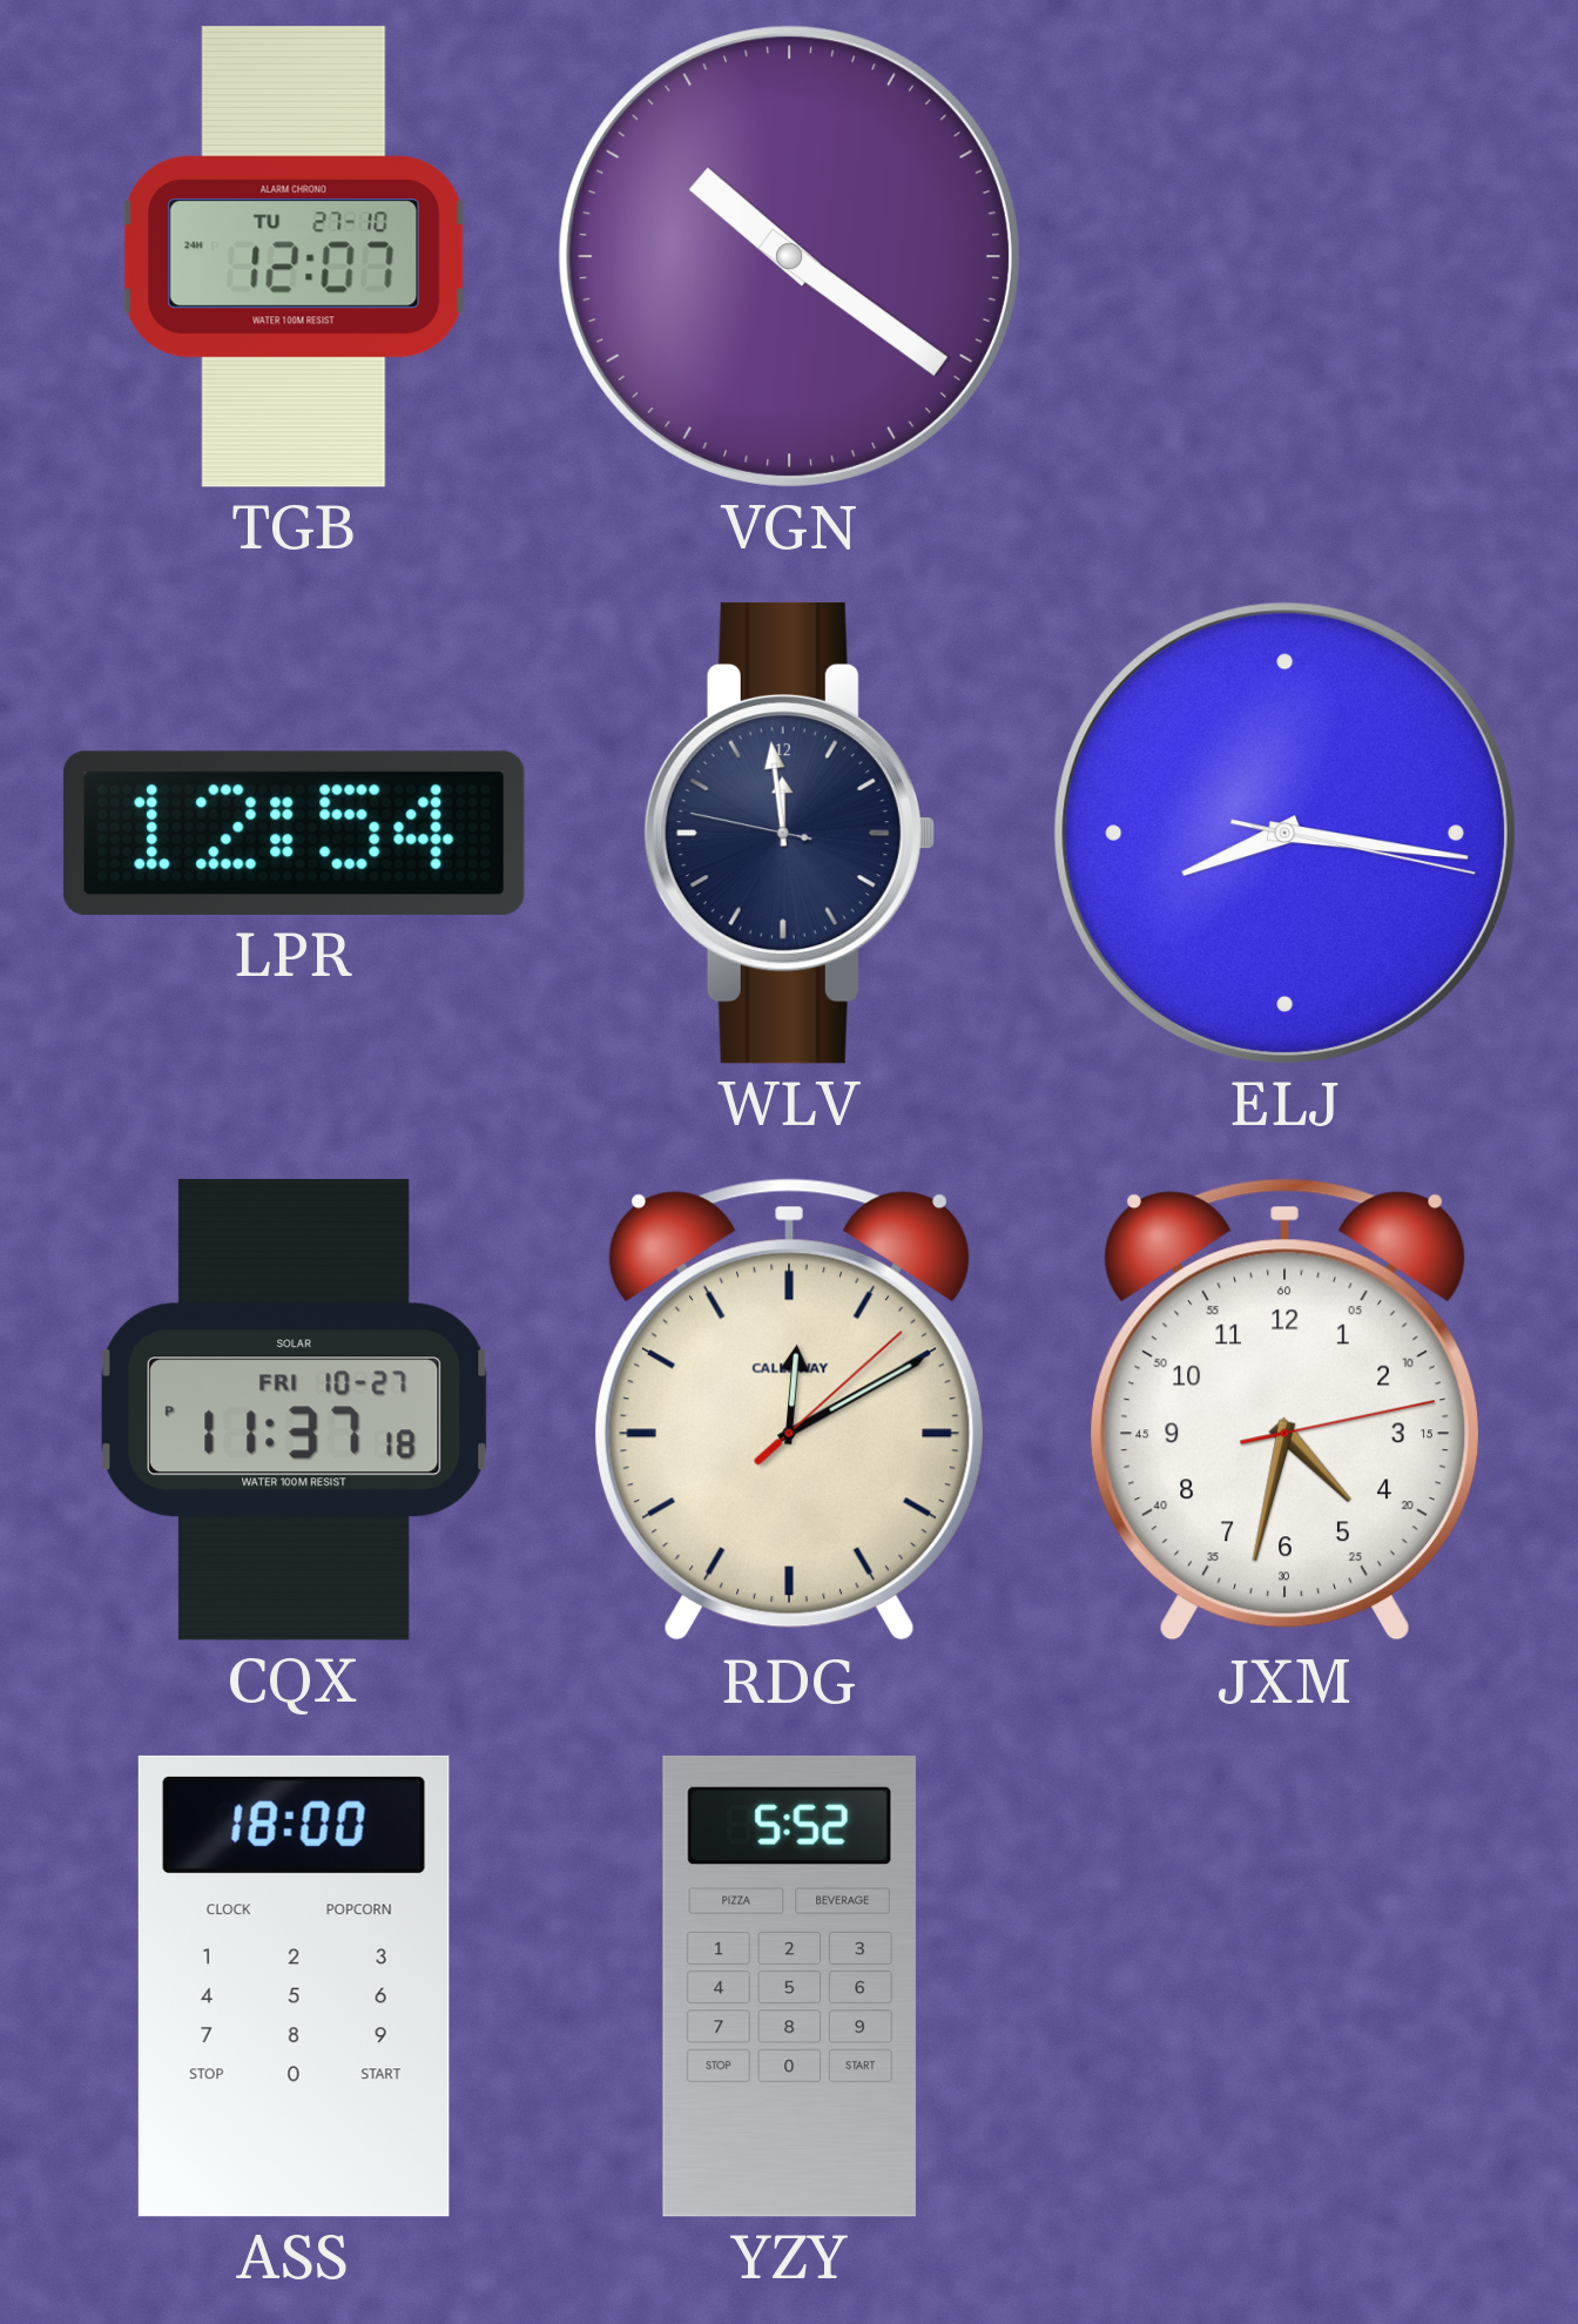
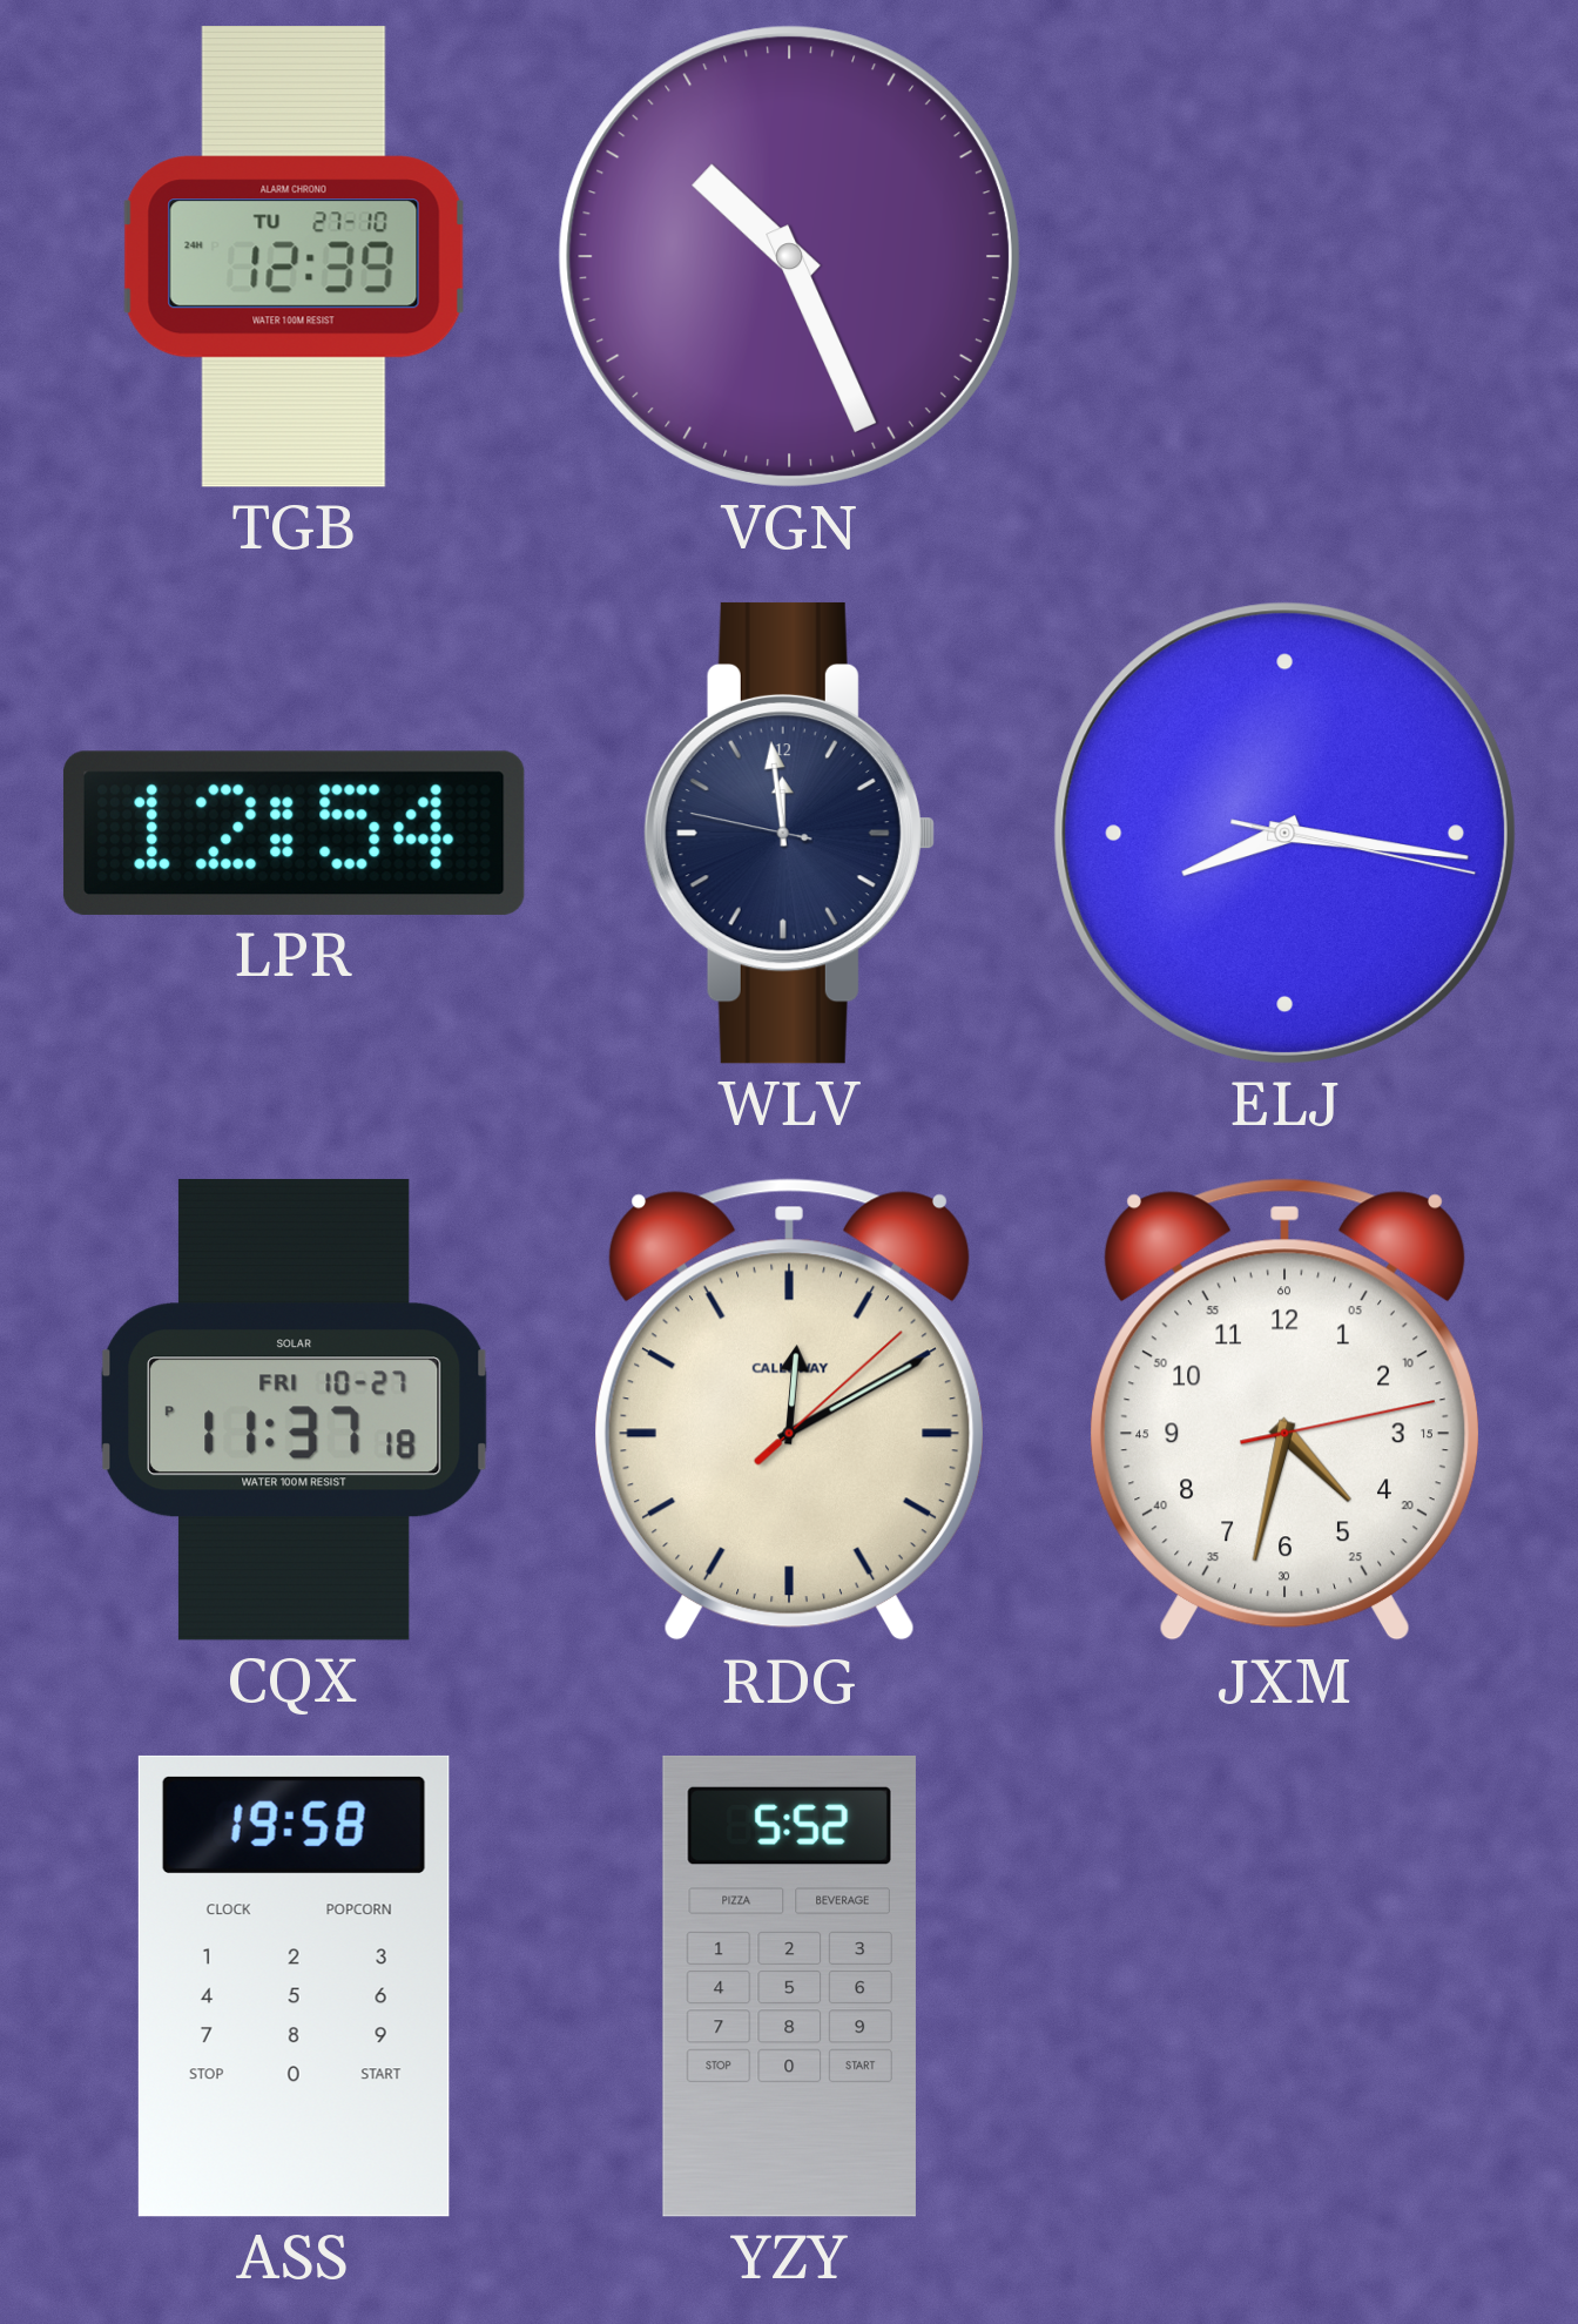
TGB: 12:07 -> 12:39 (294, 257)
VGN: 10:21 -> 10:26 (789, 256)
ASS: 18:00 -> 19:58 (294, 1986)
